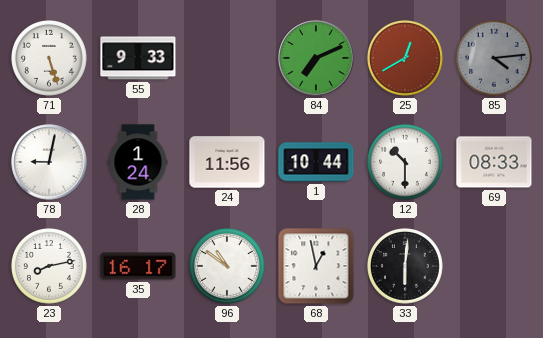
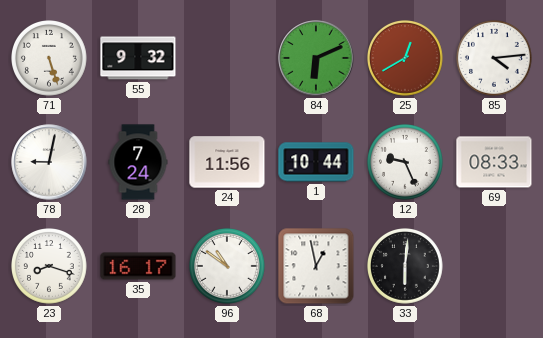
55: 9:33 -> 9:32 (138, 58)
84: 7:11 -> 6:11 (316, 58)
85 dial: grey -> white (495, 59)
28: 1:24 -> 7:24 (138, 162)
12: 10:30 -> 9:26 (406, 163)
23: 8:13 -> 8:18 (50, 267)
